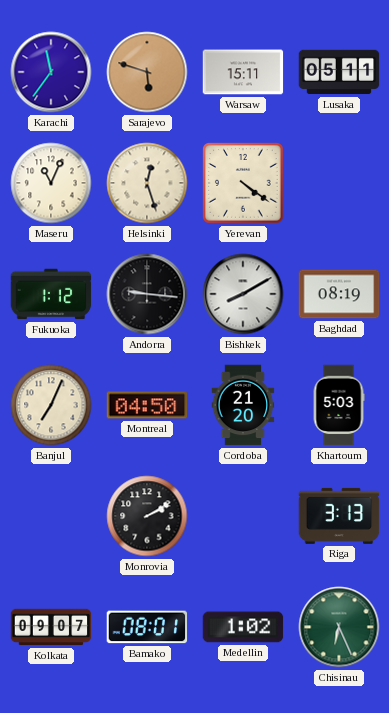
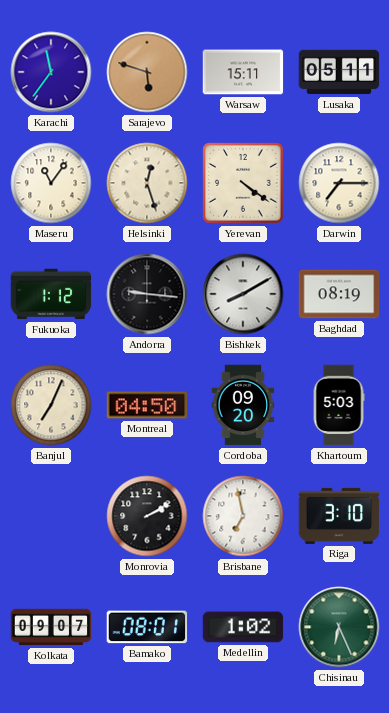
Maseru: 11:04 -> 11:06 (51, 183)
Darwin: none -> 7:15 (339, 183)
Cordoba: 21:20 -> 09:20 (243, 405)
Brisbane: none -> 6:58 (243, 516)
Riga: 3:13 -> 3:10 (339, 516)
